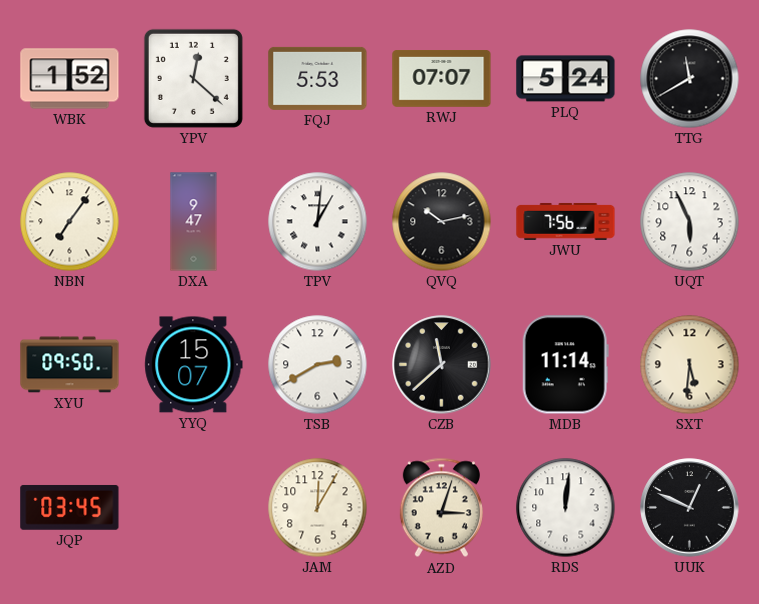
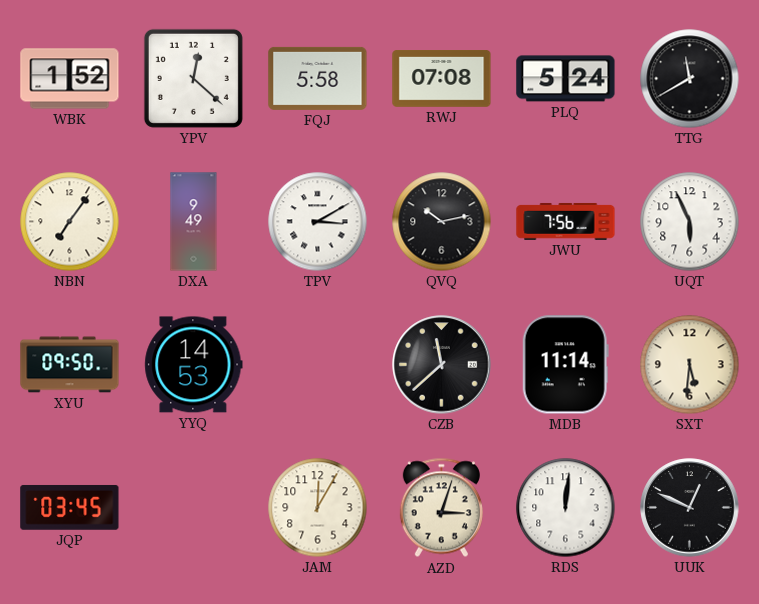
FQJ: 5:53 -> 5:58 (318, 78)
RWJ: 07:07 -> 07:08 (442, 79)
DXA: 9:47 -> 9:49 (194, 222)
TPV: 1:01 -> 3:10 (318, 222)
YYQ: 15:07 -> 14:53 (194, 365)
TSB: 2:40 -> none (318, 365)
